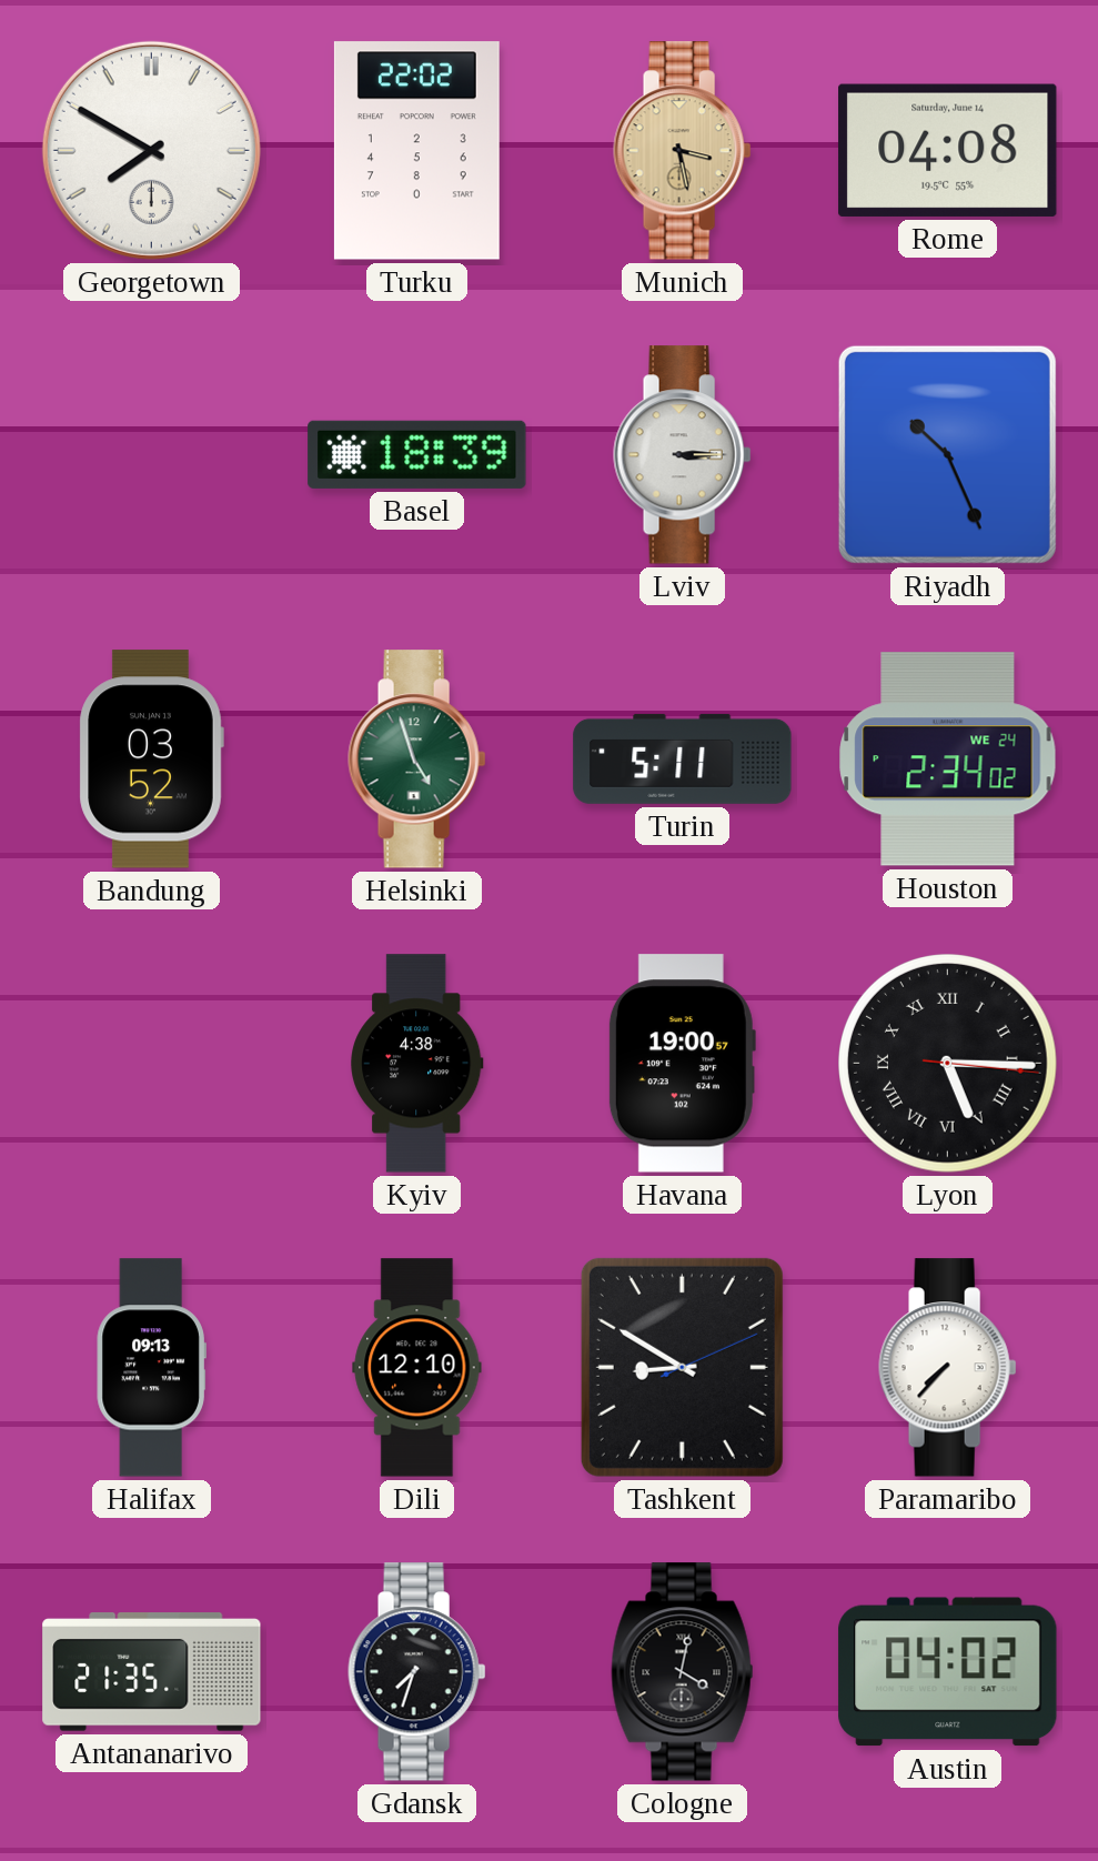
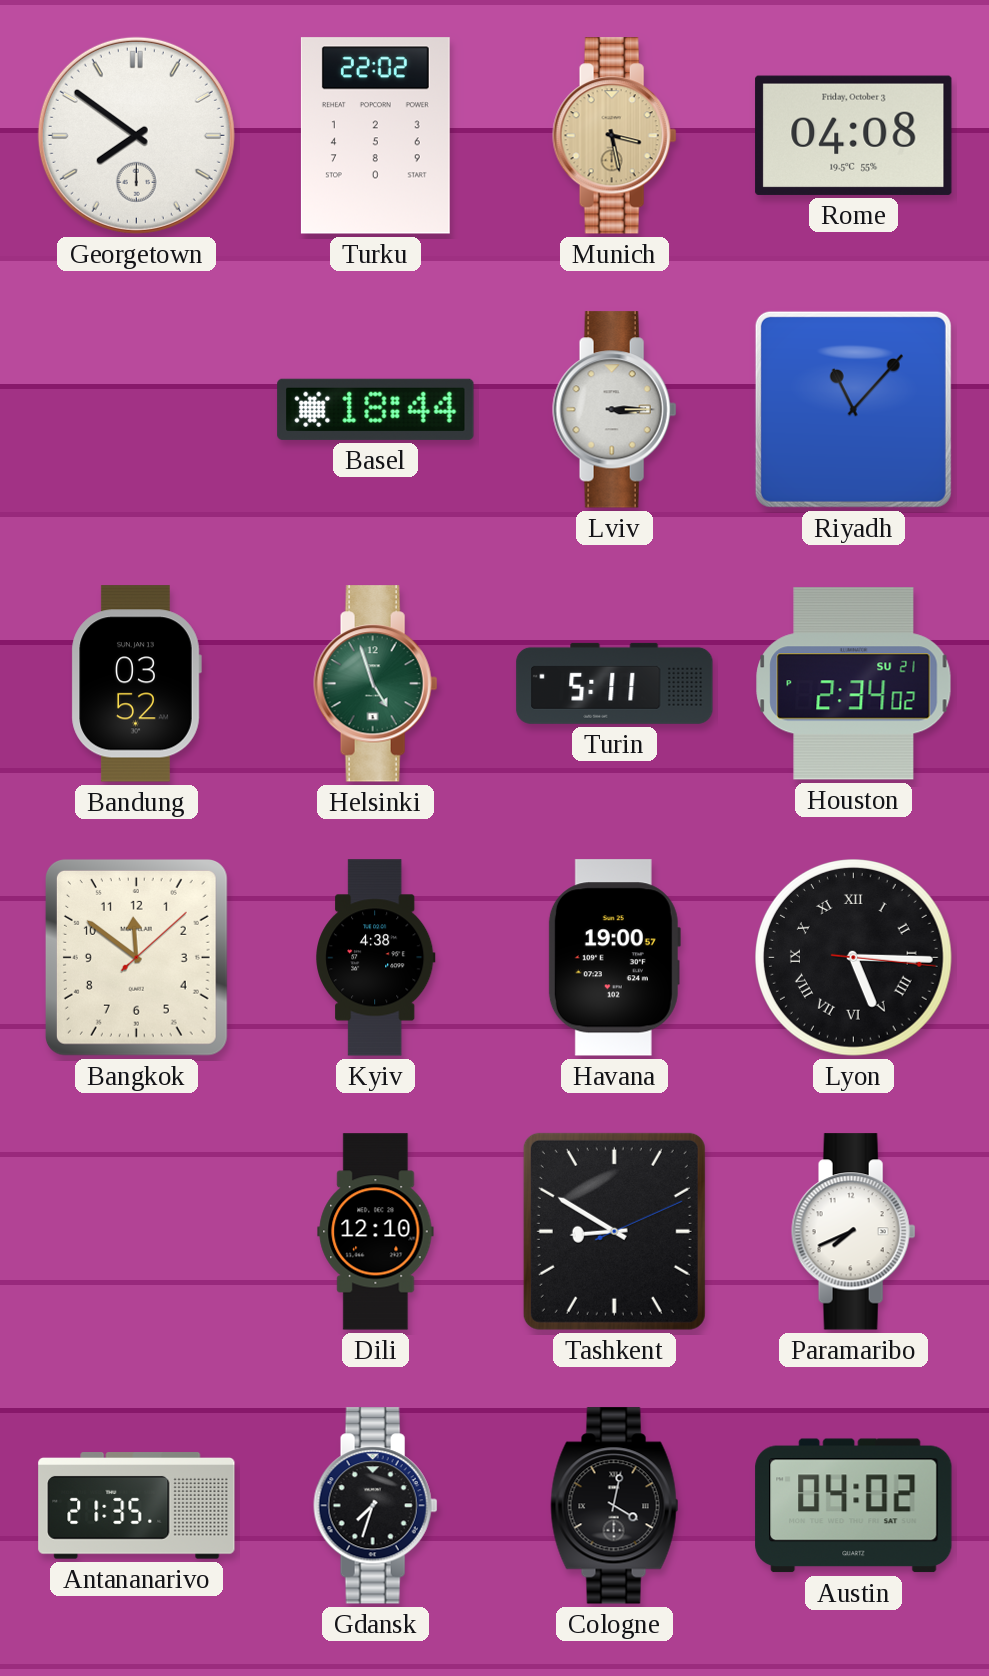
Georgetown: 7:50 -> 7:51 (136, 135)
Rome date: Saturday, June 14 -> Friday, October 3 (854, 135)
Basel: 18:39 -> 18:44 (376, 409)
Riyadh: 10:26 -> 11:07 (853, 409)
Houston date: WE 24 -> SU 21 (854, 684)
Bangkok: none -> 11:51 (136, 957)
Halifax: 09:13 -> none (151, 1368)
Paramaribo: 7:37 -> 7:41 (854, 1232)
